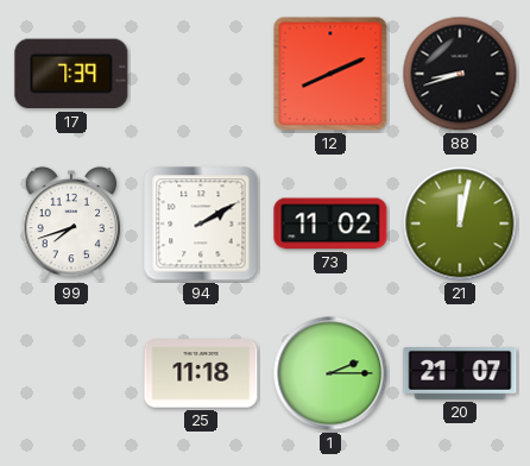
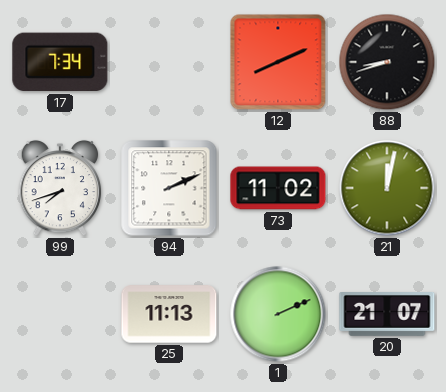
17: 7:39 -> 7:34 (60, 62)
94: 2:10 -> 2:11 (169, 188)
25: 11:18 -> 11:13 (169, 314)
1: 2:15 -> 2:11 (278, 314)
